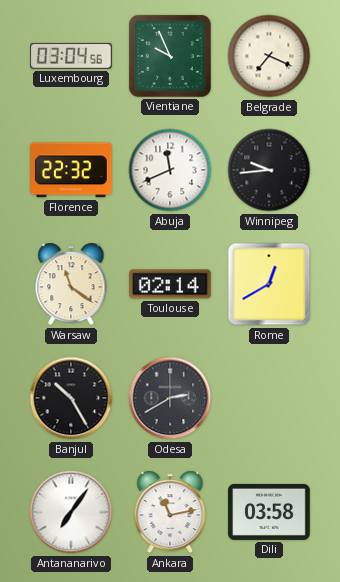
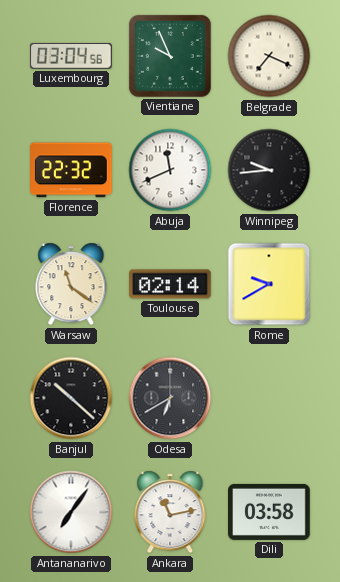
Rome: 12:40 -> 9:40 (269, 284)
Banjul: 10:25 -> 10:22 (71, 398)
Odesa: 2:40 -> 6:40 (170, 398)
